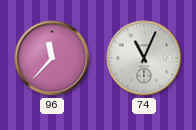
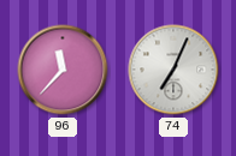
74: 11:04 -> 7:04 (173, 70)
